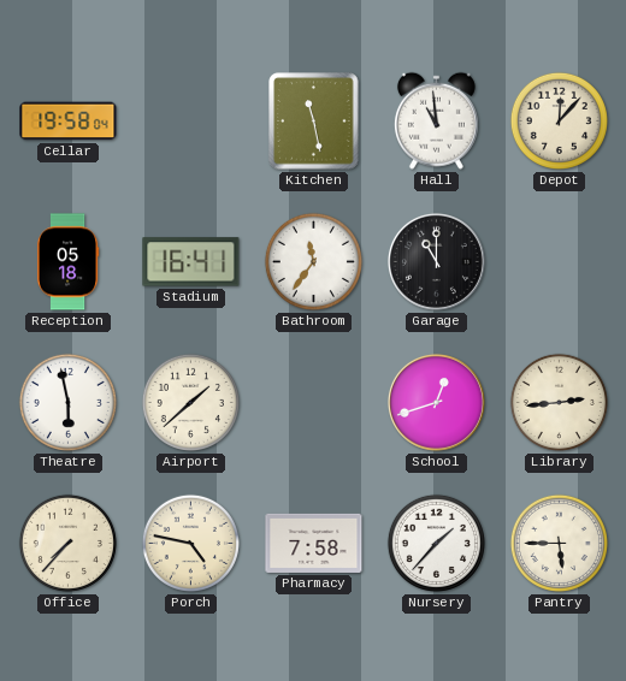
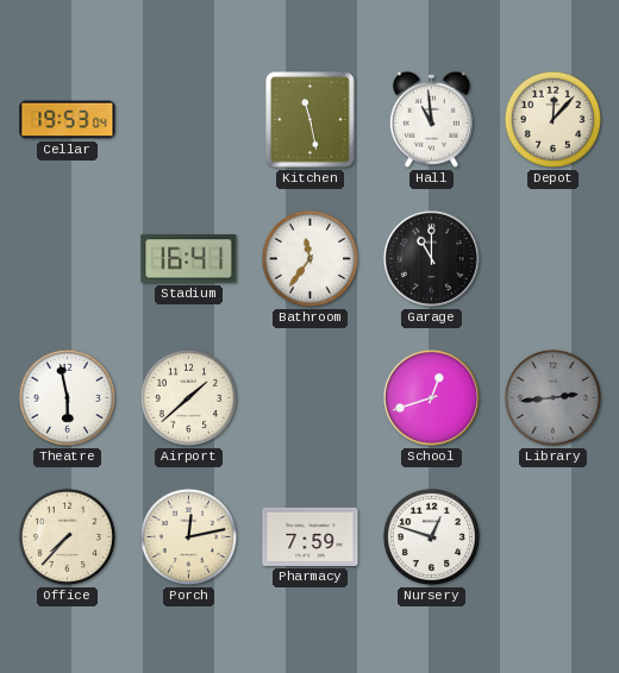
Cellar: 19:58 -> 19:53 (68, 120)
Reception: 05:18 -> none (67, 262)
Library dial: cream -> grey (552, 397)
Porch: 4:47 -> 12:13 (188, 536)
Pharmacy: 7:58 -> 7:59 (311, 536)
Nursery: 1:37 -> 12:48 (431, 536)
Pantry: 5:45 -> none (559, 543)
